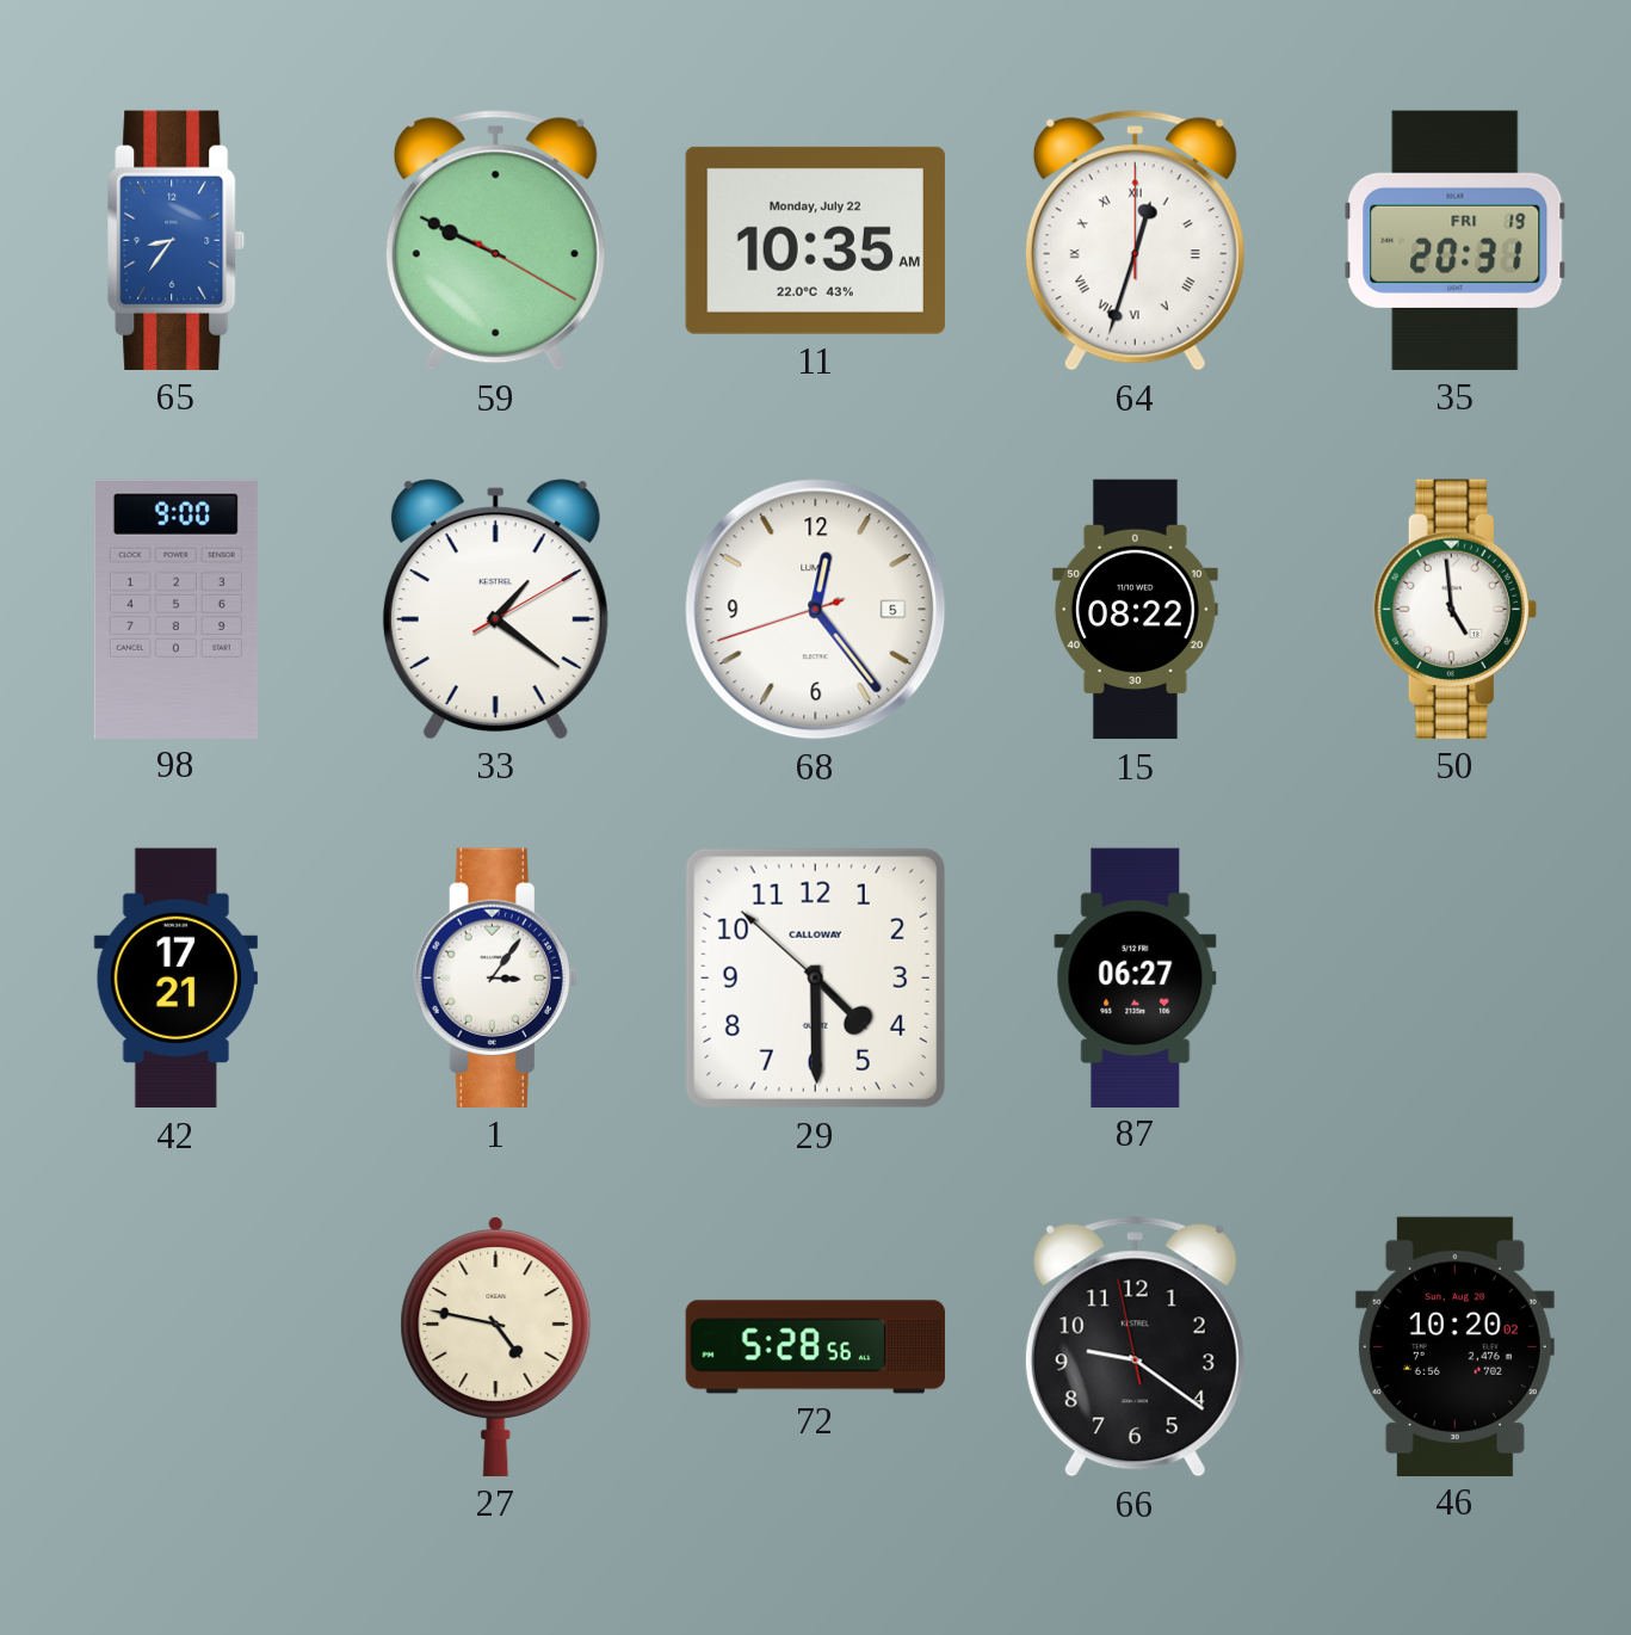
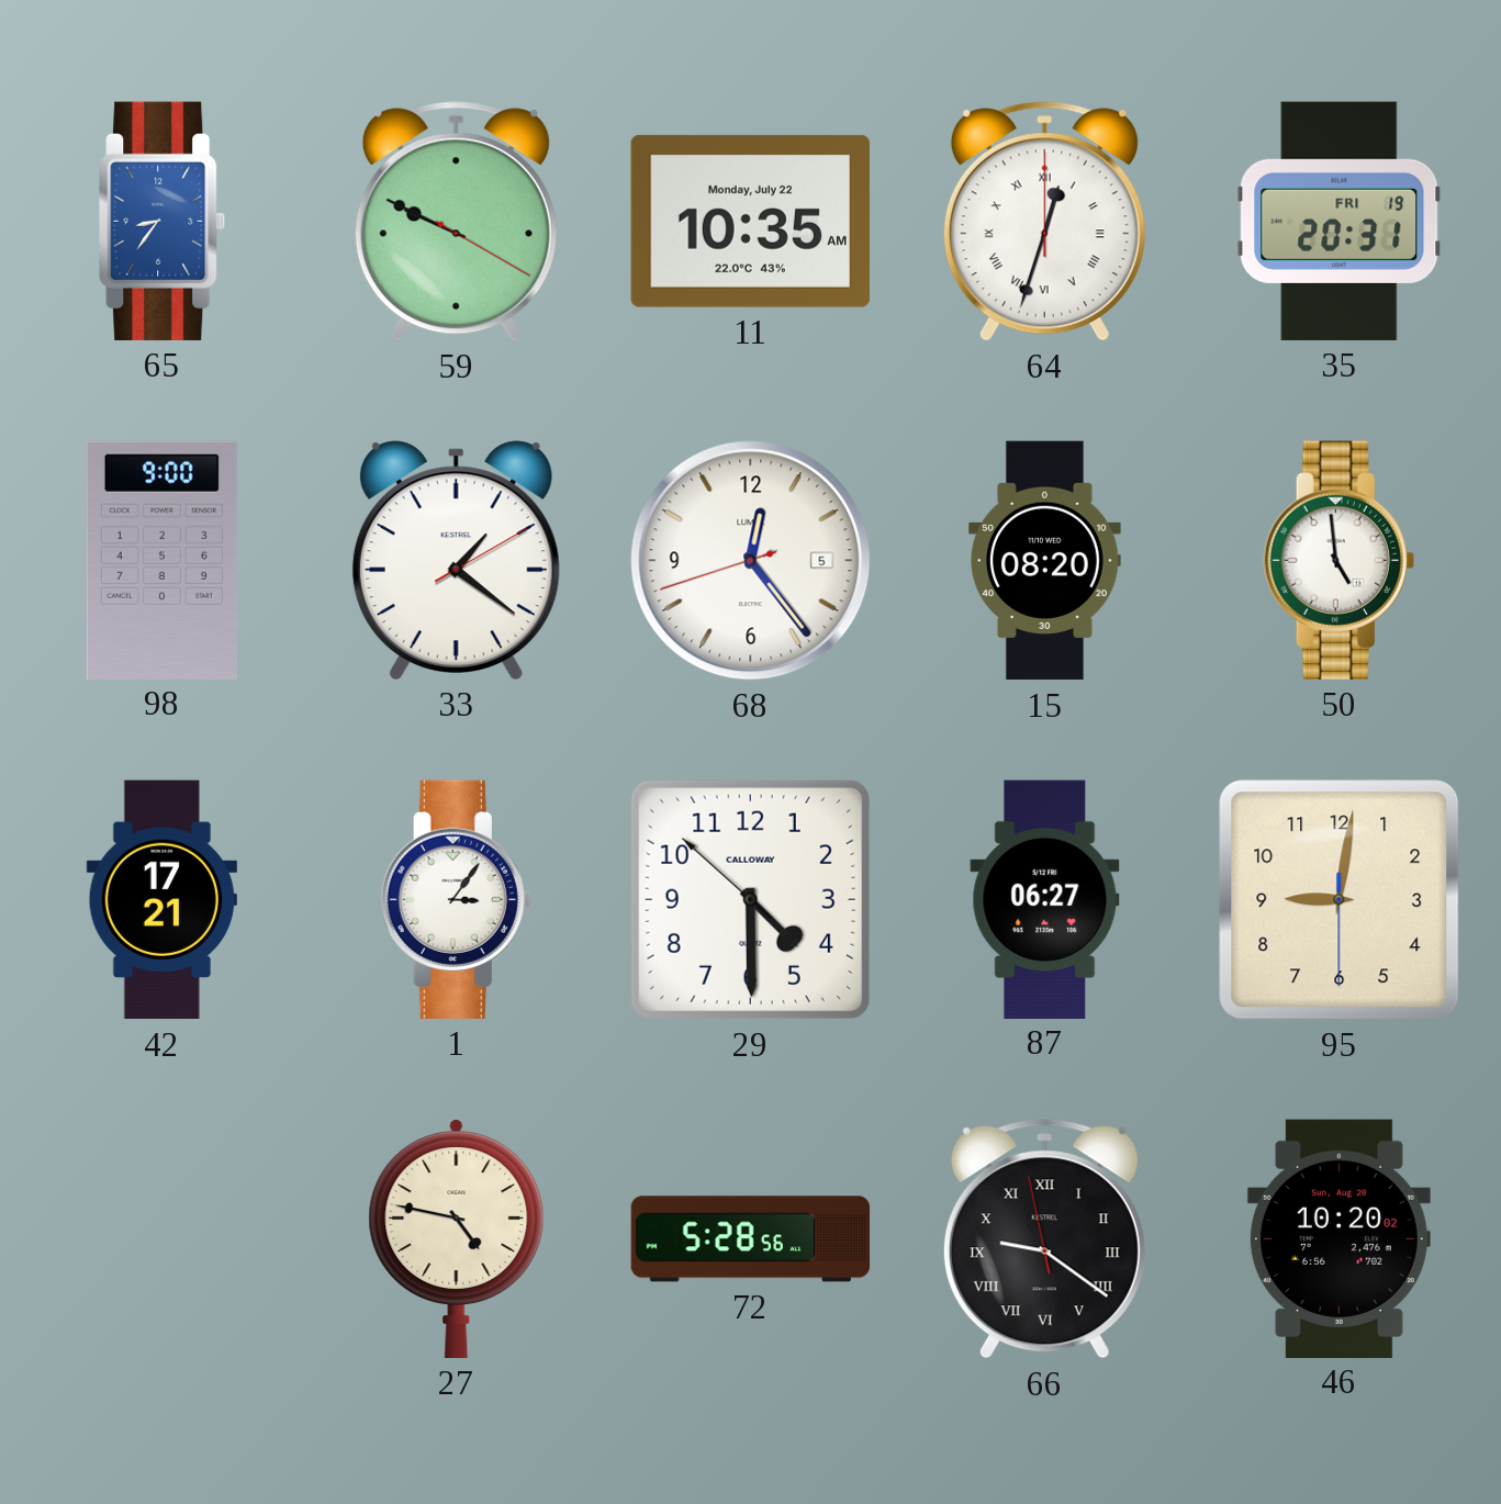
15: 08:22 -> 08:20 (1044, 561)
95: none -> 9:01 (1340, 900)
66 numerals: Arabic -> Roman (1044, 1239)
